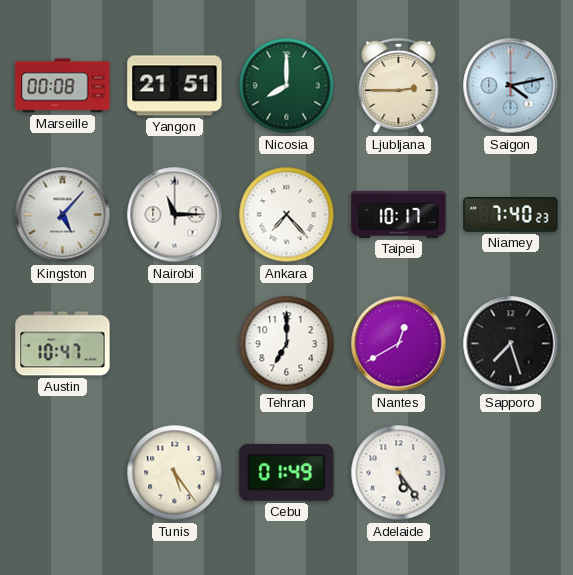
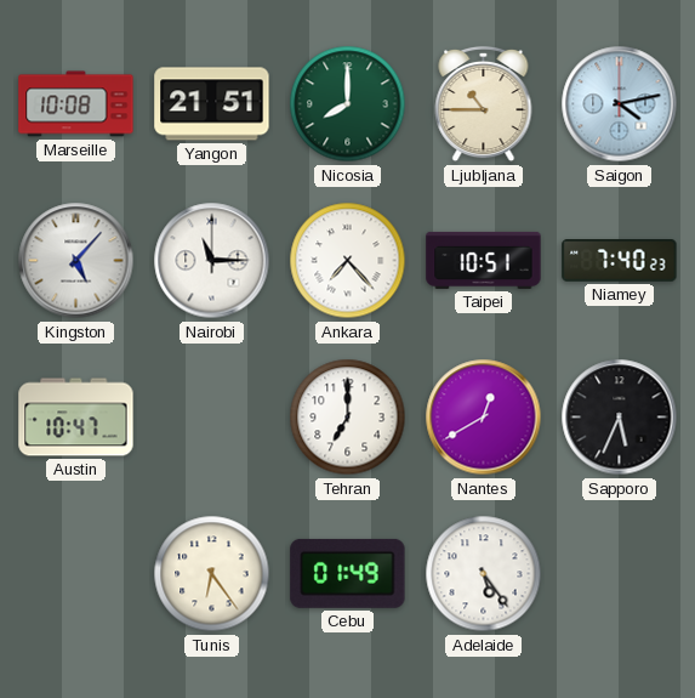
Marseille: 00:08 -> 10:08 (76, 104)
Ljubljana: 2:45 -> 10:45 (484, 104)
Taipei: 10:17 -> 10:51 (484, 260)
Sapporo: 7:27 -> 5:34 (620, 418)
Tunis: 5:24 -> 6:24 (212, 574)
